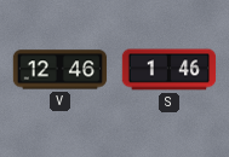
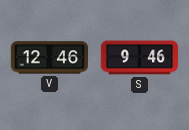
S: 1:46 -> 9:46 (140, 58)
